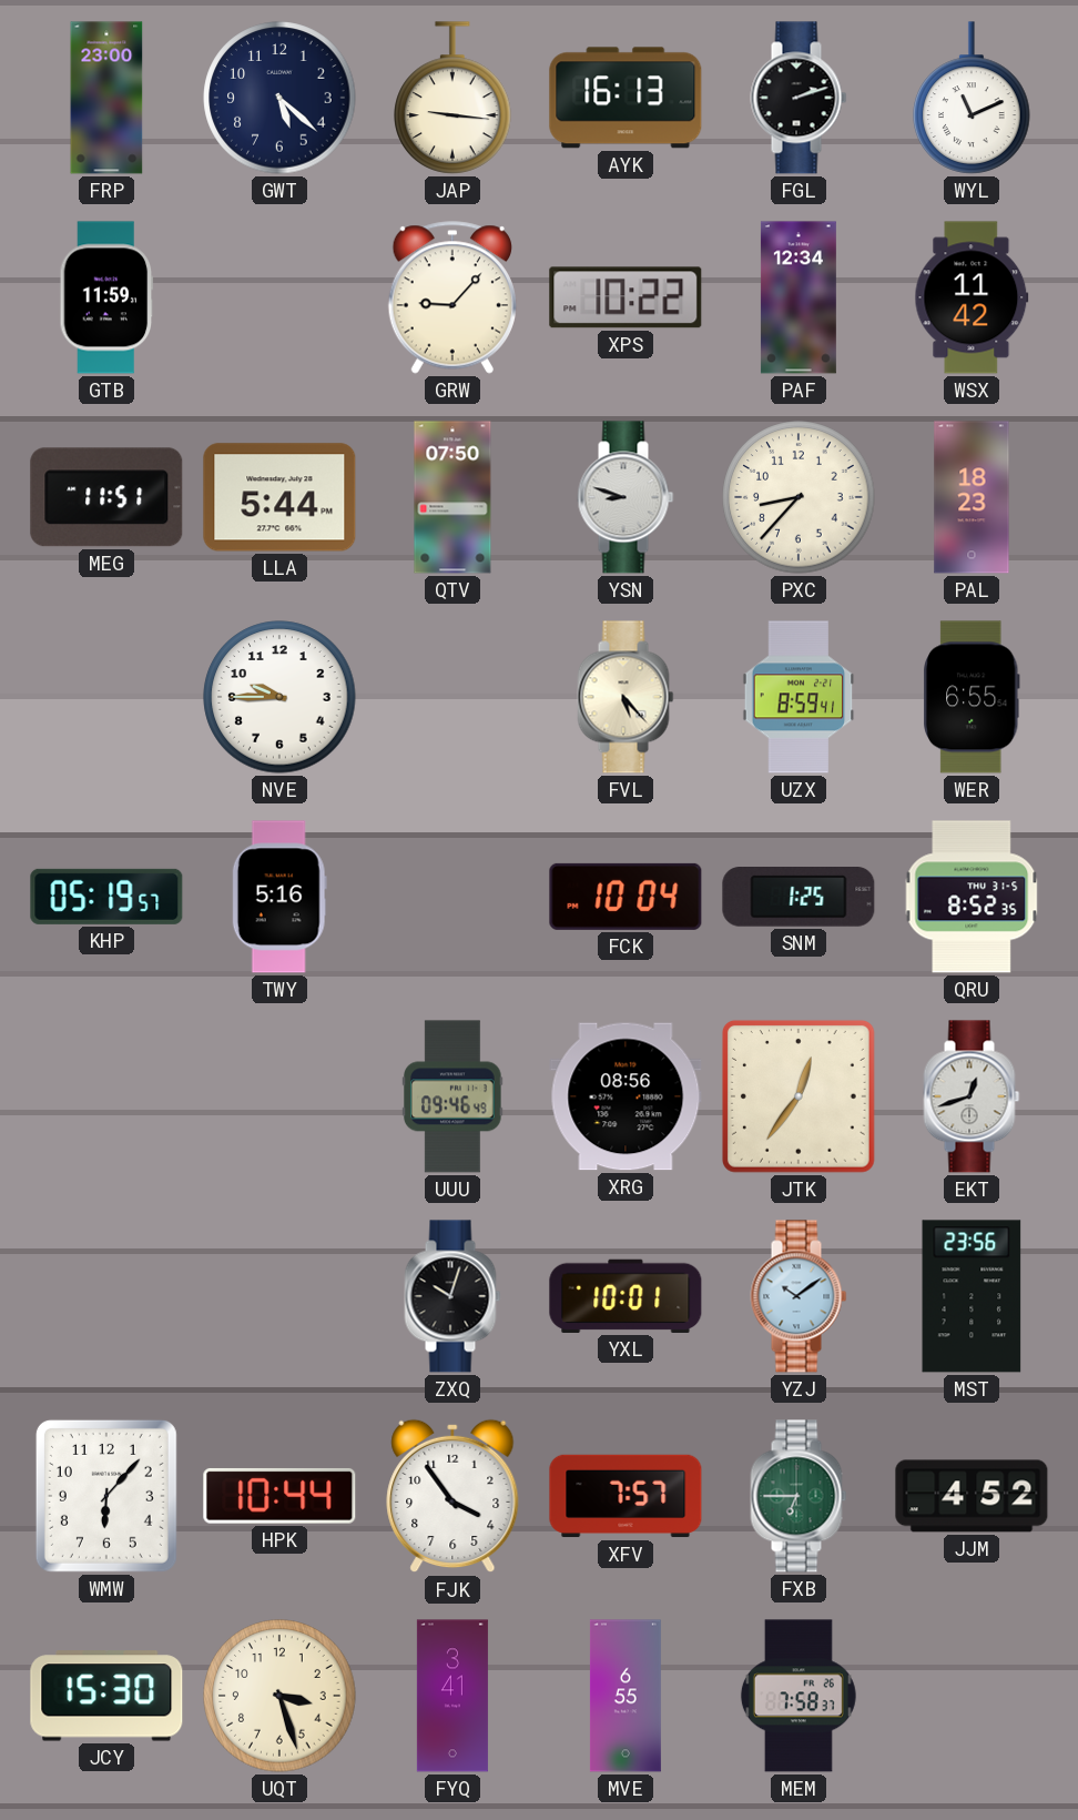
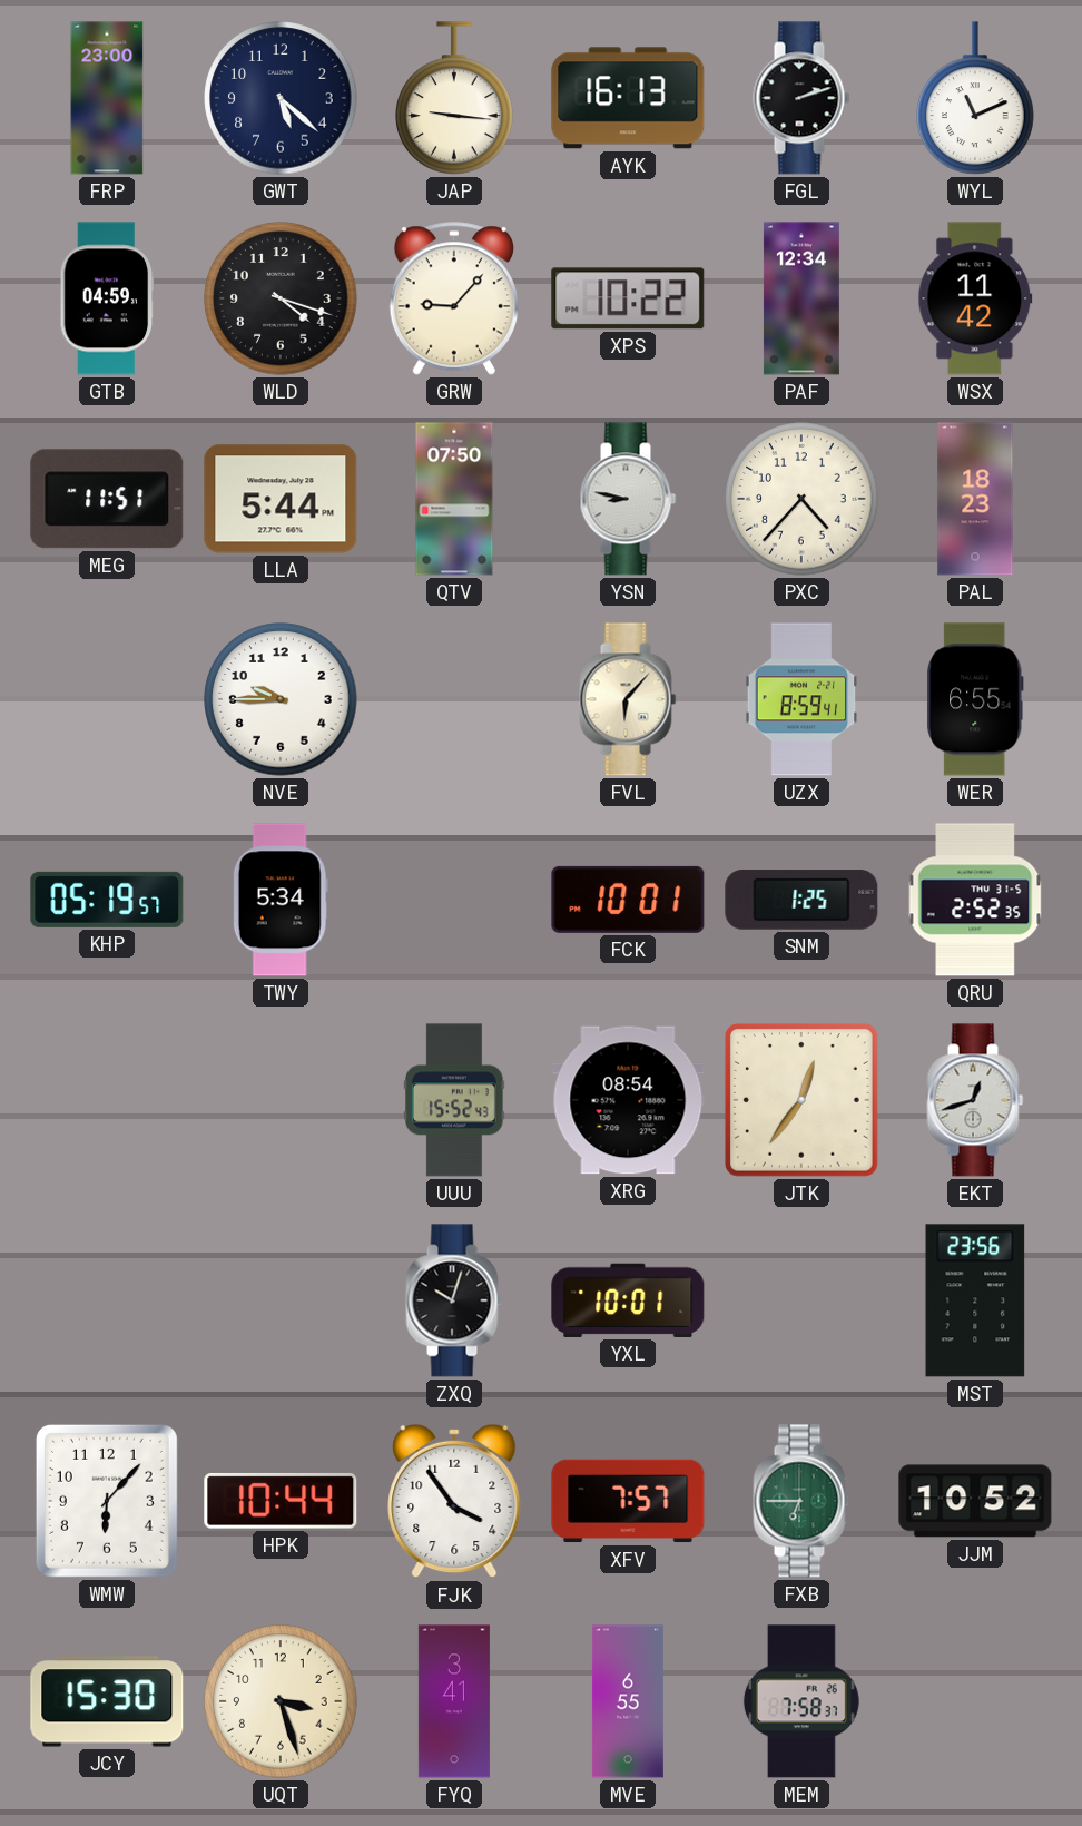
GTB: 11:59 -> 04:59 (107, 298)
WLD: none -> 4:18 (281, 298)
YSN: 8:48 -> 8:47 (628, 499)
PXC: 8:37 -> 4:37 (801, 499)
FVL: 5:23 -> 6:07 (628, 699)
TWY: 5:16 -> 5:34 (281, 900)
FCK: 10:04 -> 10:01 (628, 900)
QRU: 8:52 -> 2:52 (975, 900)
UUU: 09:46 -> 15:52 (455, 1100)
XRG: 08:56 -> 08:54 (628, 1100)
YZJ: 10:09 -> none (799, 1296)
JJM: 4:52 -> 10:52 (975, 1501)
